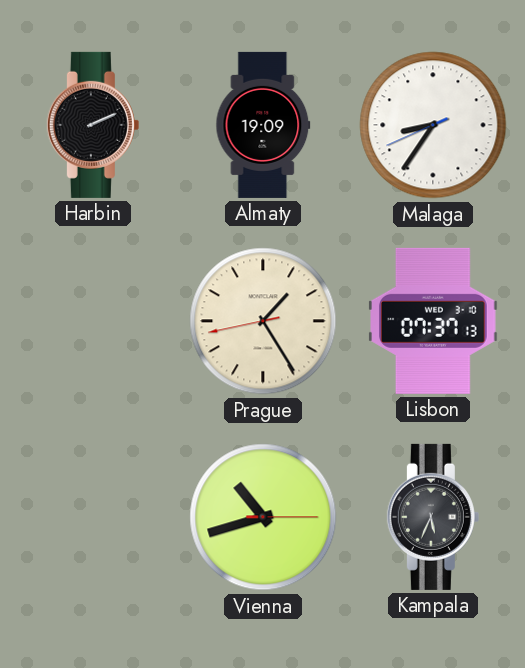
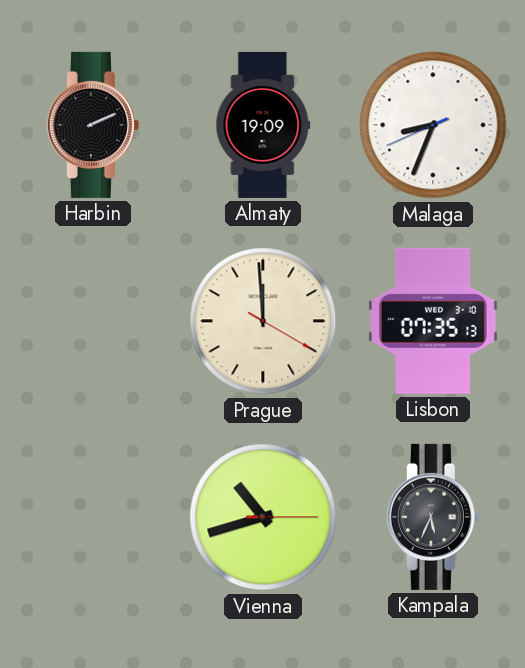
Malaga: 8:35 -> 8:33 (433, 125)
Prague: 1:24 -> 11:59 (263, 321)
Lisbon: 07:37 -> 07:35 (434, 321)
